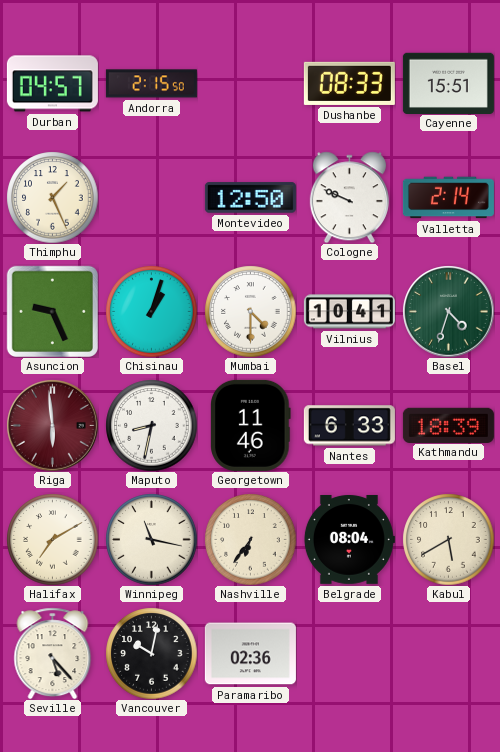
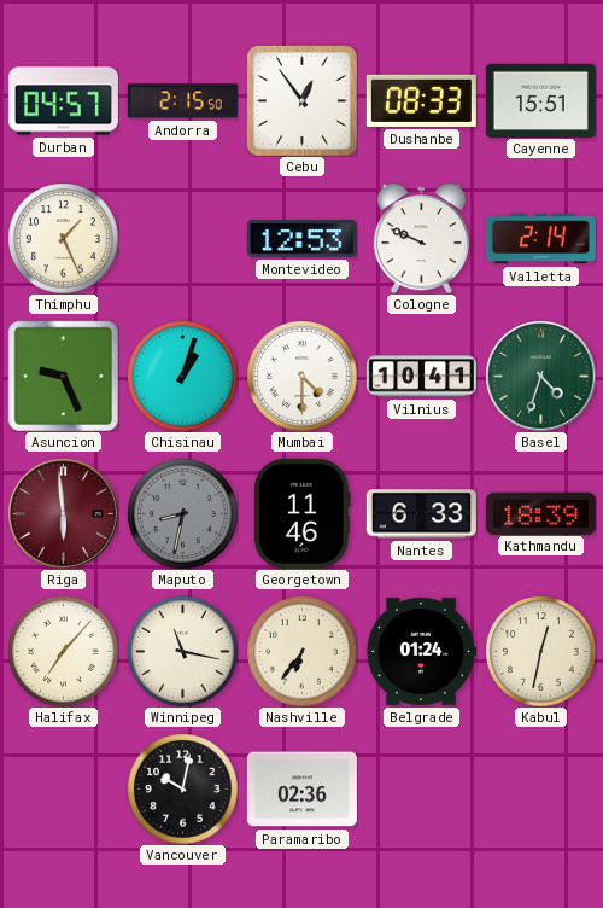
Cebu: none -> 12:54 (303, 101)
Montevideo: 12:50 -> 12:53 (301, 239)
Maputo dial: white -> grey (182, 513)
Halifax: 7:10 -> 7:07 (63, 651)
Belgrade: 08:04 -> 01:24 (421, 651)
Kabul: 5:40 -> 12:32 (540, 651)
Seville: 5:23 -> none (53, 653)
